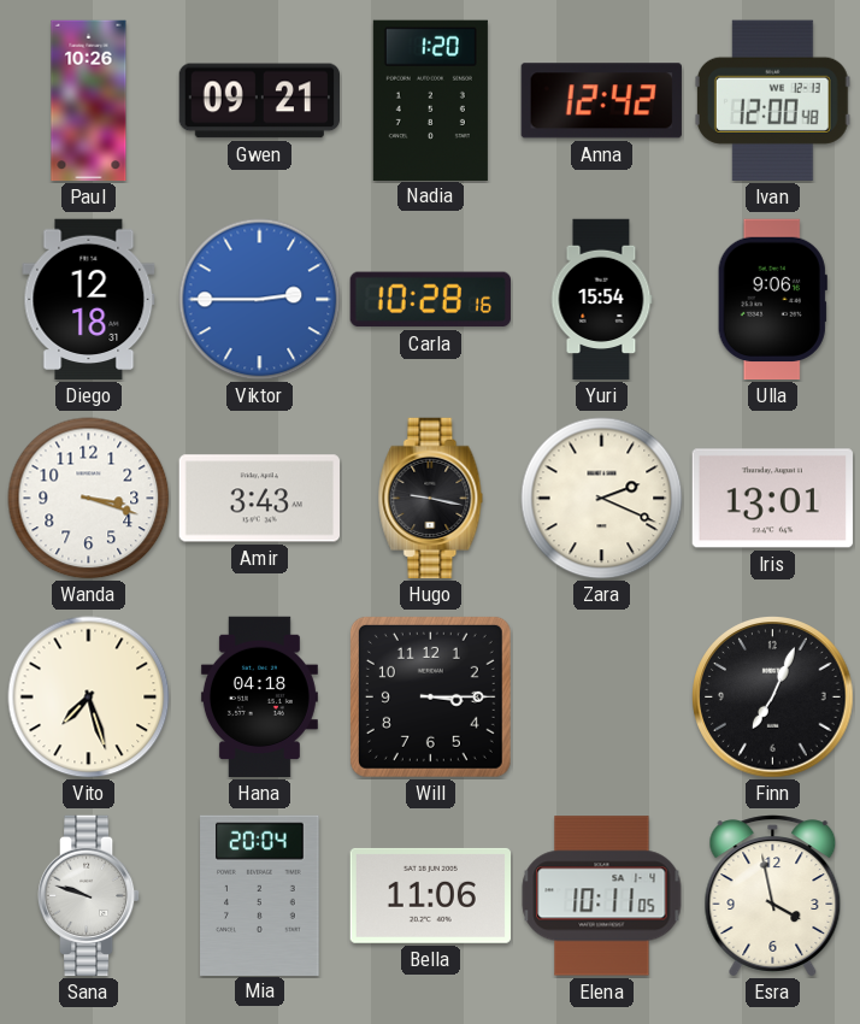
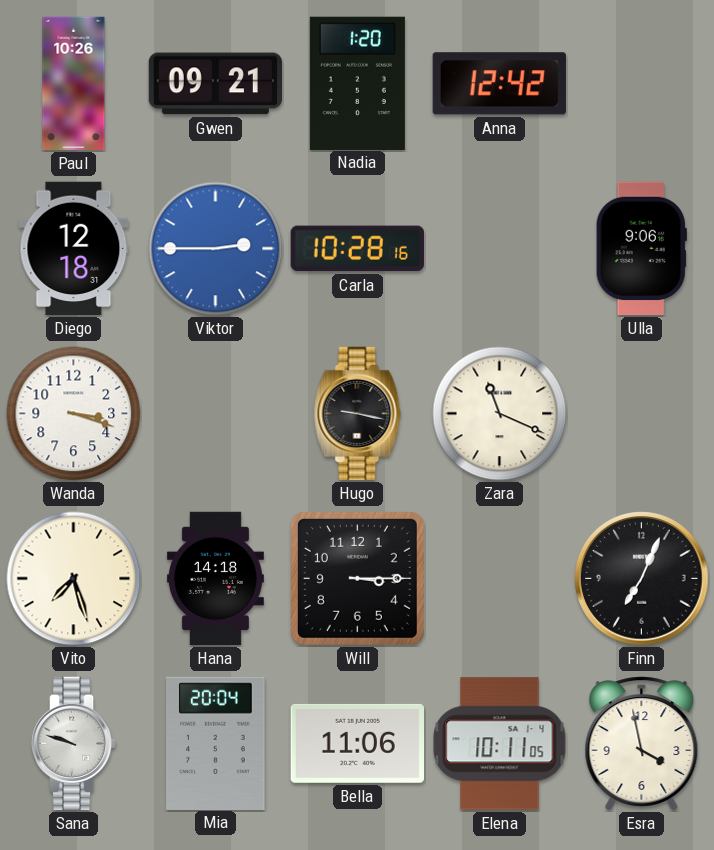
Ivan: 12:00 -> none (772, 100)
Yuri: 15:54 -> none (601, 300)
Amir: 3:43 -> none (259, 499)
Zara: 2:19 -> 11:19 (500, 414)
Iris: 13:01 -> none (772, 499)
Hana: 04:18 -> 14:18 (215, 579)
